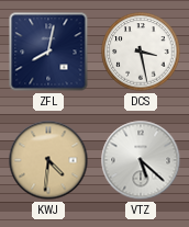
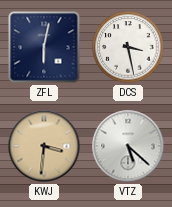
ZFL: 8:02 -> 6:02 (44, 47)
KWJ: 4:31 -> 3:31 (44, 146)
